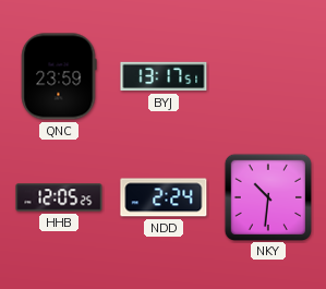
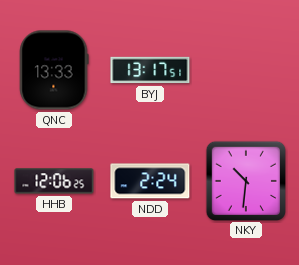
QNC: 23:59 -> 13:33 (54, 70)
HHB: 12:05 -> 12:06 (54, 181)
